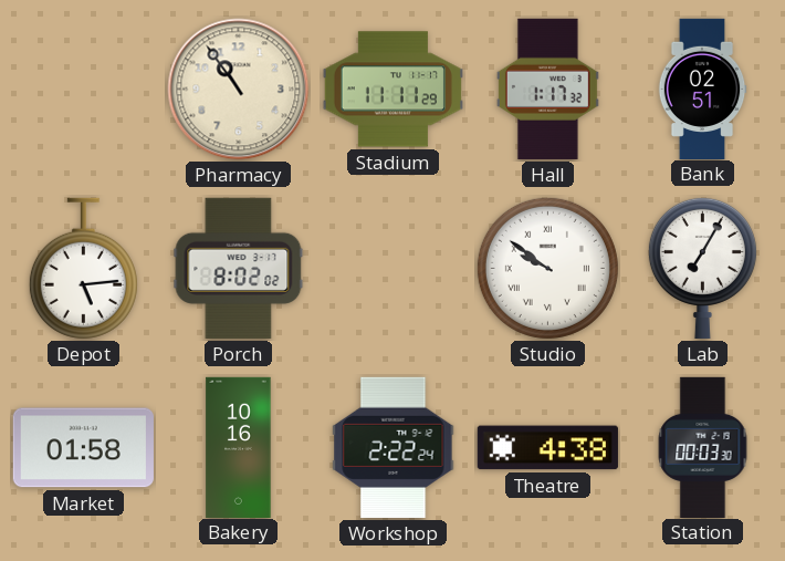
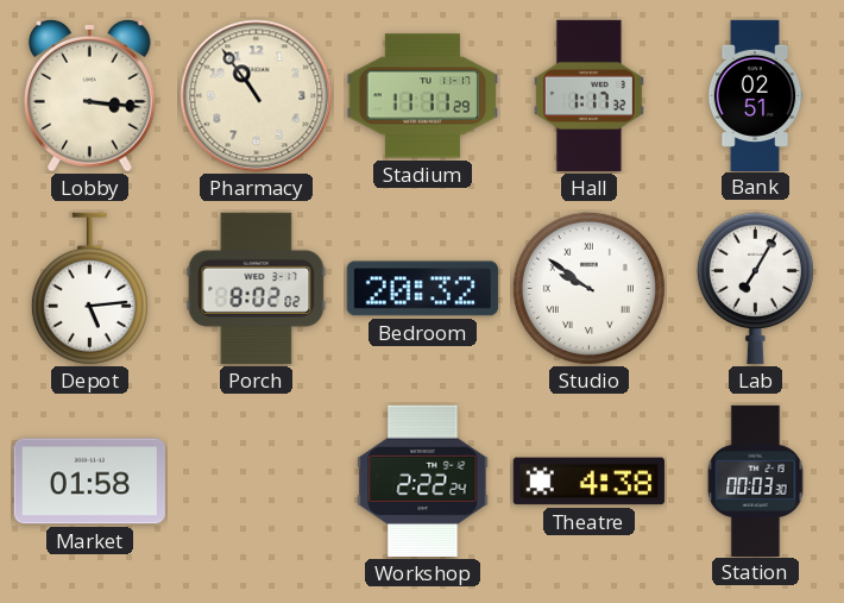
Lobby: none -> 3:16 (90, 95)
Bedroom: none -> 20:32 (422, 289)
Bakery: 10:16 -> none (239, 447)
